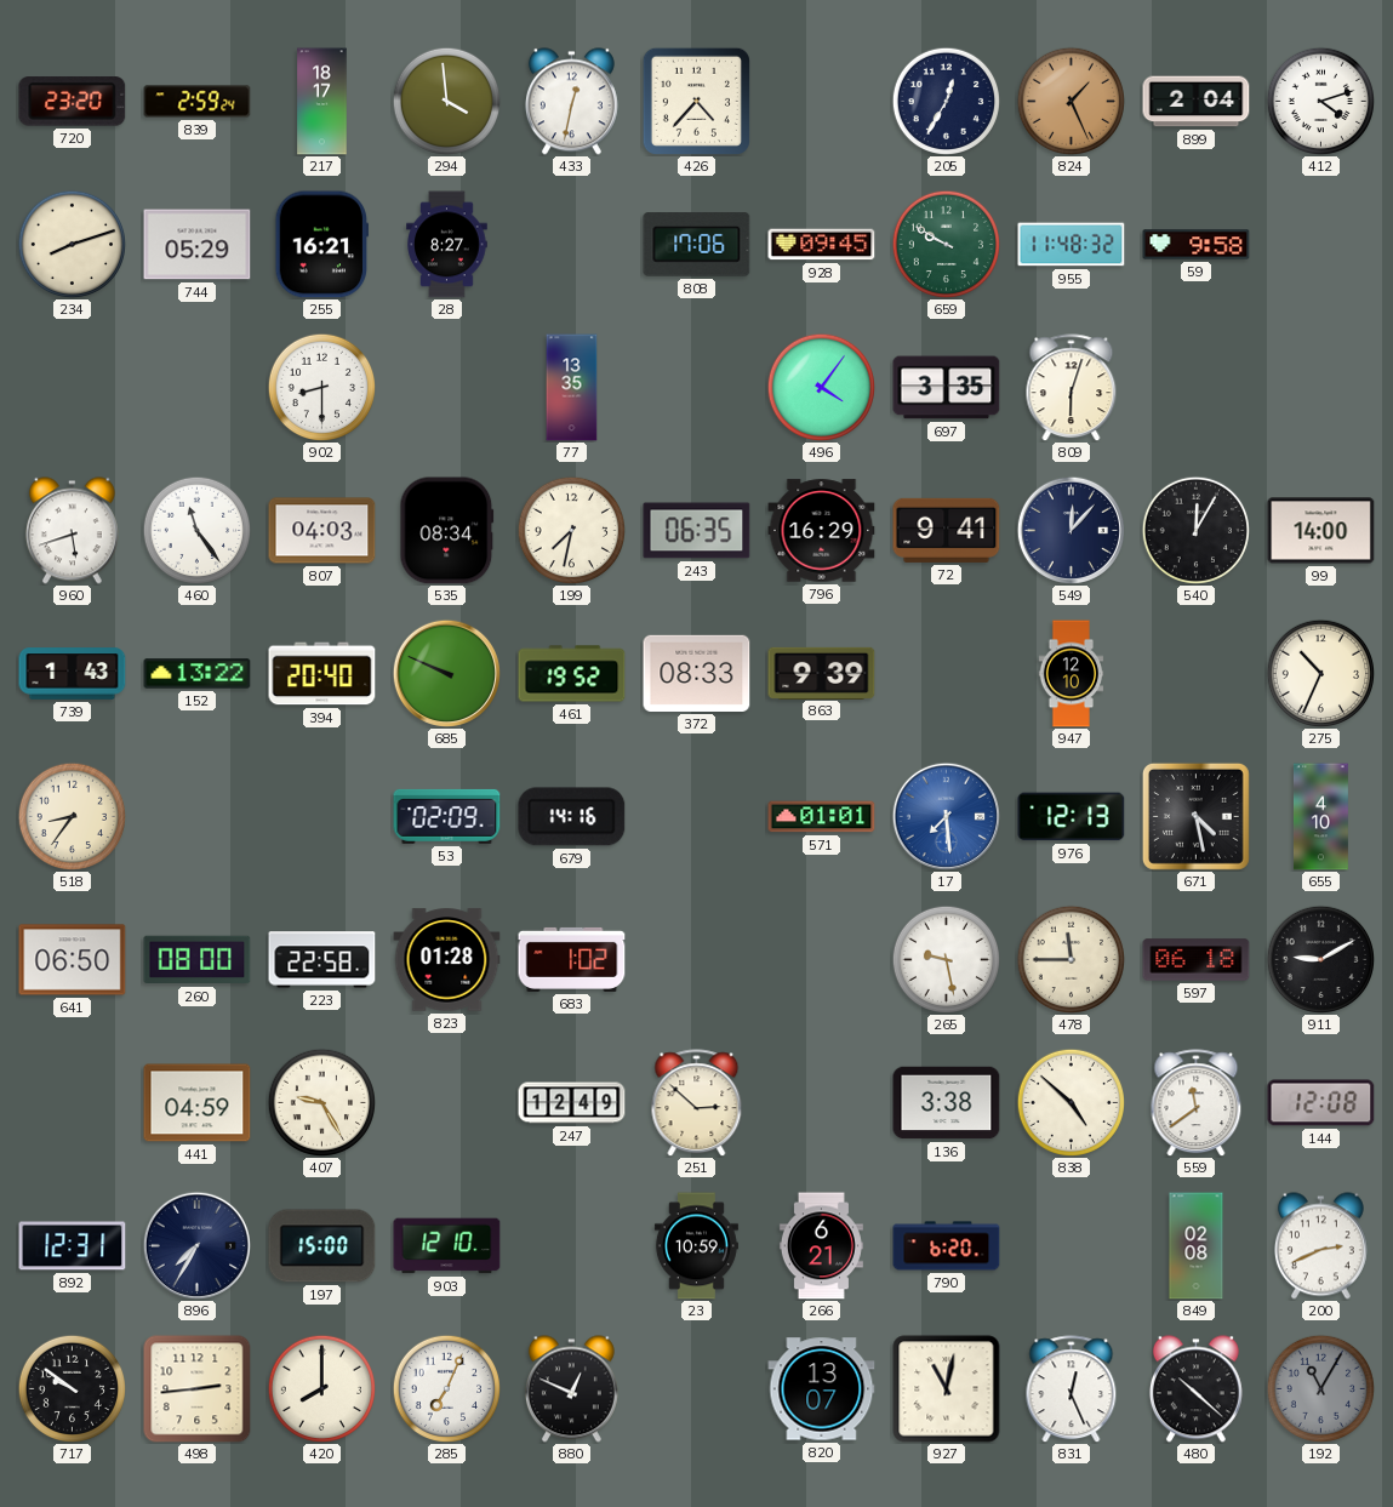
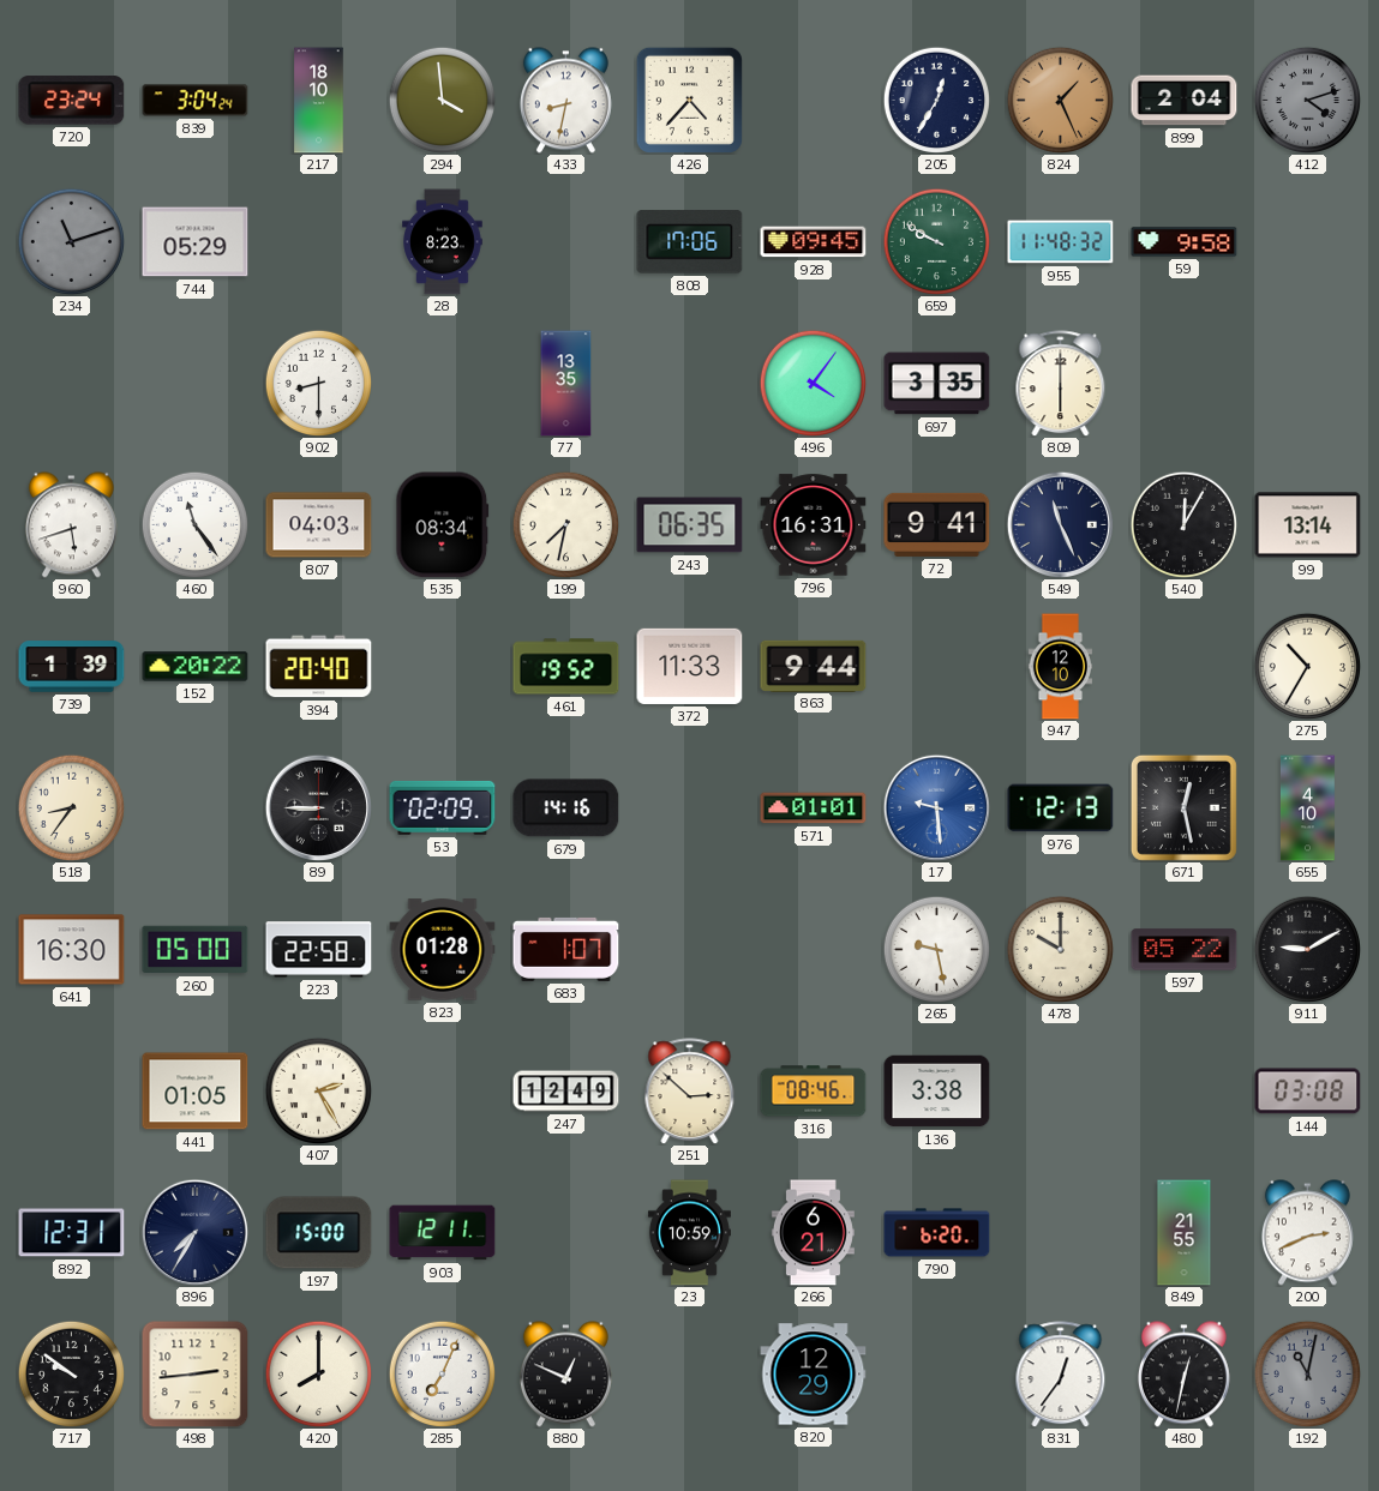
720: 23:20 -> 23:24 (72, 101)
839: 2:59 -> 3:04 (196, 101)
217: 18:17 -> 18:10 (319, 101)
433: 12:32 -> 8:32 (565, 101)
412 dial: white -> grey (1307, 100)
234: 8:12 -> 11:12 (71, 241)
234 dial: cream -> grey (71, 241)
255: 16:21 -> none (321, 245)
28: 8:27 -> 8:23 (443, 242)
809: 6:03 -> 6:00 (1061, 384)
796: 16:29 -> 16:31 (814, 525)
549: 12:07 -> 11:26 (1060, 524)
99: 14:00 -> 13:14 (1308, 525)
739: 1:43 -> 1:39 (72, 667)
152: 13:22 -> 20:22 (196, 667)
685: 9:49 -> none (446, 673)
372: 08:33 -> 11:33 (690, 666)
863: 9:39 -> 9:44 (814, 666)
275: 10:34 -> 10:35 (1307, 666)
89: none -> 8:45 (318, 807)
17: 7:29 -> 9:29 (936, 807)
671: 4:28 -> 12:28 (1183, 807)
641: 06:50 -> 16:30 (72, 950)
260: 08:00 -> 05:00 (196, 950)
683: 1:02 -> 1:07 (566, 949)
478: 11:45 -> 10:00 (1060, 949)
597: 06:18 -> 05:22 (1185, 950)
441: 04:59 -> 01:05 (196, 1092)
407: 9:25 -> 2:25 (318, 1090)
316: none -> 08:46 (814, 1092)
838: 4:52 -> none (1071, 1102)
559: 11:39 -> none (1197, 1103)
144: 12:08 -> 03:08 (1308, 1092)
903: 12:10 -> 12:11 (443, 1233)
849: 02:08 -> 21:55 (1185, 1233)
820: 13:07 -> 12:29 (814, 1375)
927: 11:02 -> none (947, 1389)
831: 12:26 -> 12:36 (1061, 1375)
480: 10:22 -> 12:32 (1183, 1375)
192: 11:05 -> 11:02 (1307, 1373)
